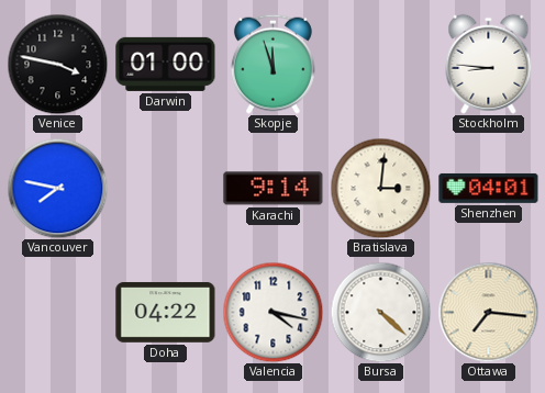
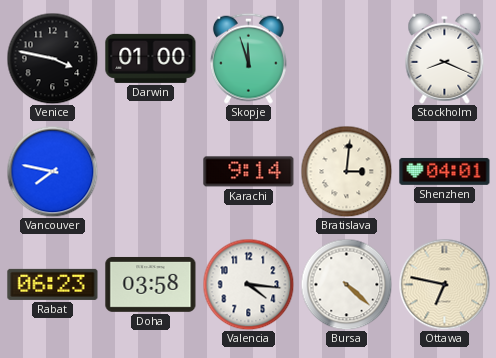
Stockholm: 8:46 -> 8:19 (445, 58)
Rabat: none -> 06:23 (53, 284)
Doha: 04:22 -> 03:58 (151, 285)
Valencia: 4:17 -> 4:16 (248, 284)
Ottawa: 7:16 -> 6:47 (444, 284)
